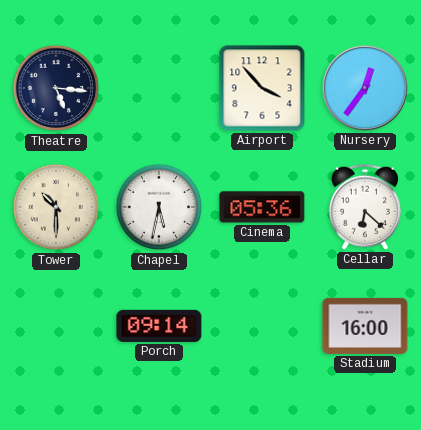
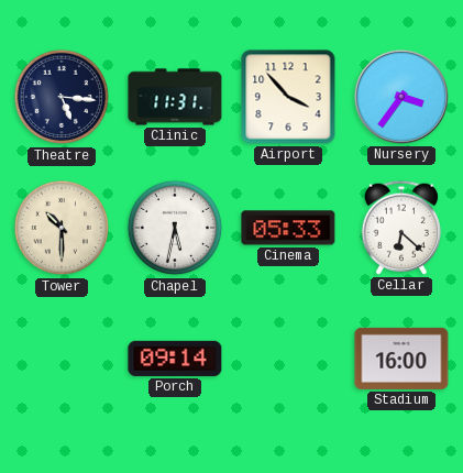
Clinic: none -> 11:31 (175, 97)
Nursery: 12:36 -> 3:36 (401, 97)
Cinema: 05:36 -> 05:33 (288, 228)
